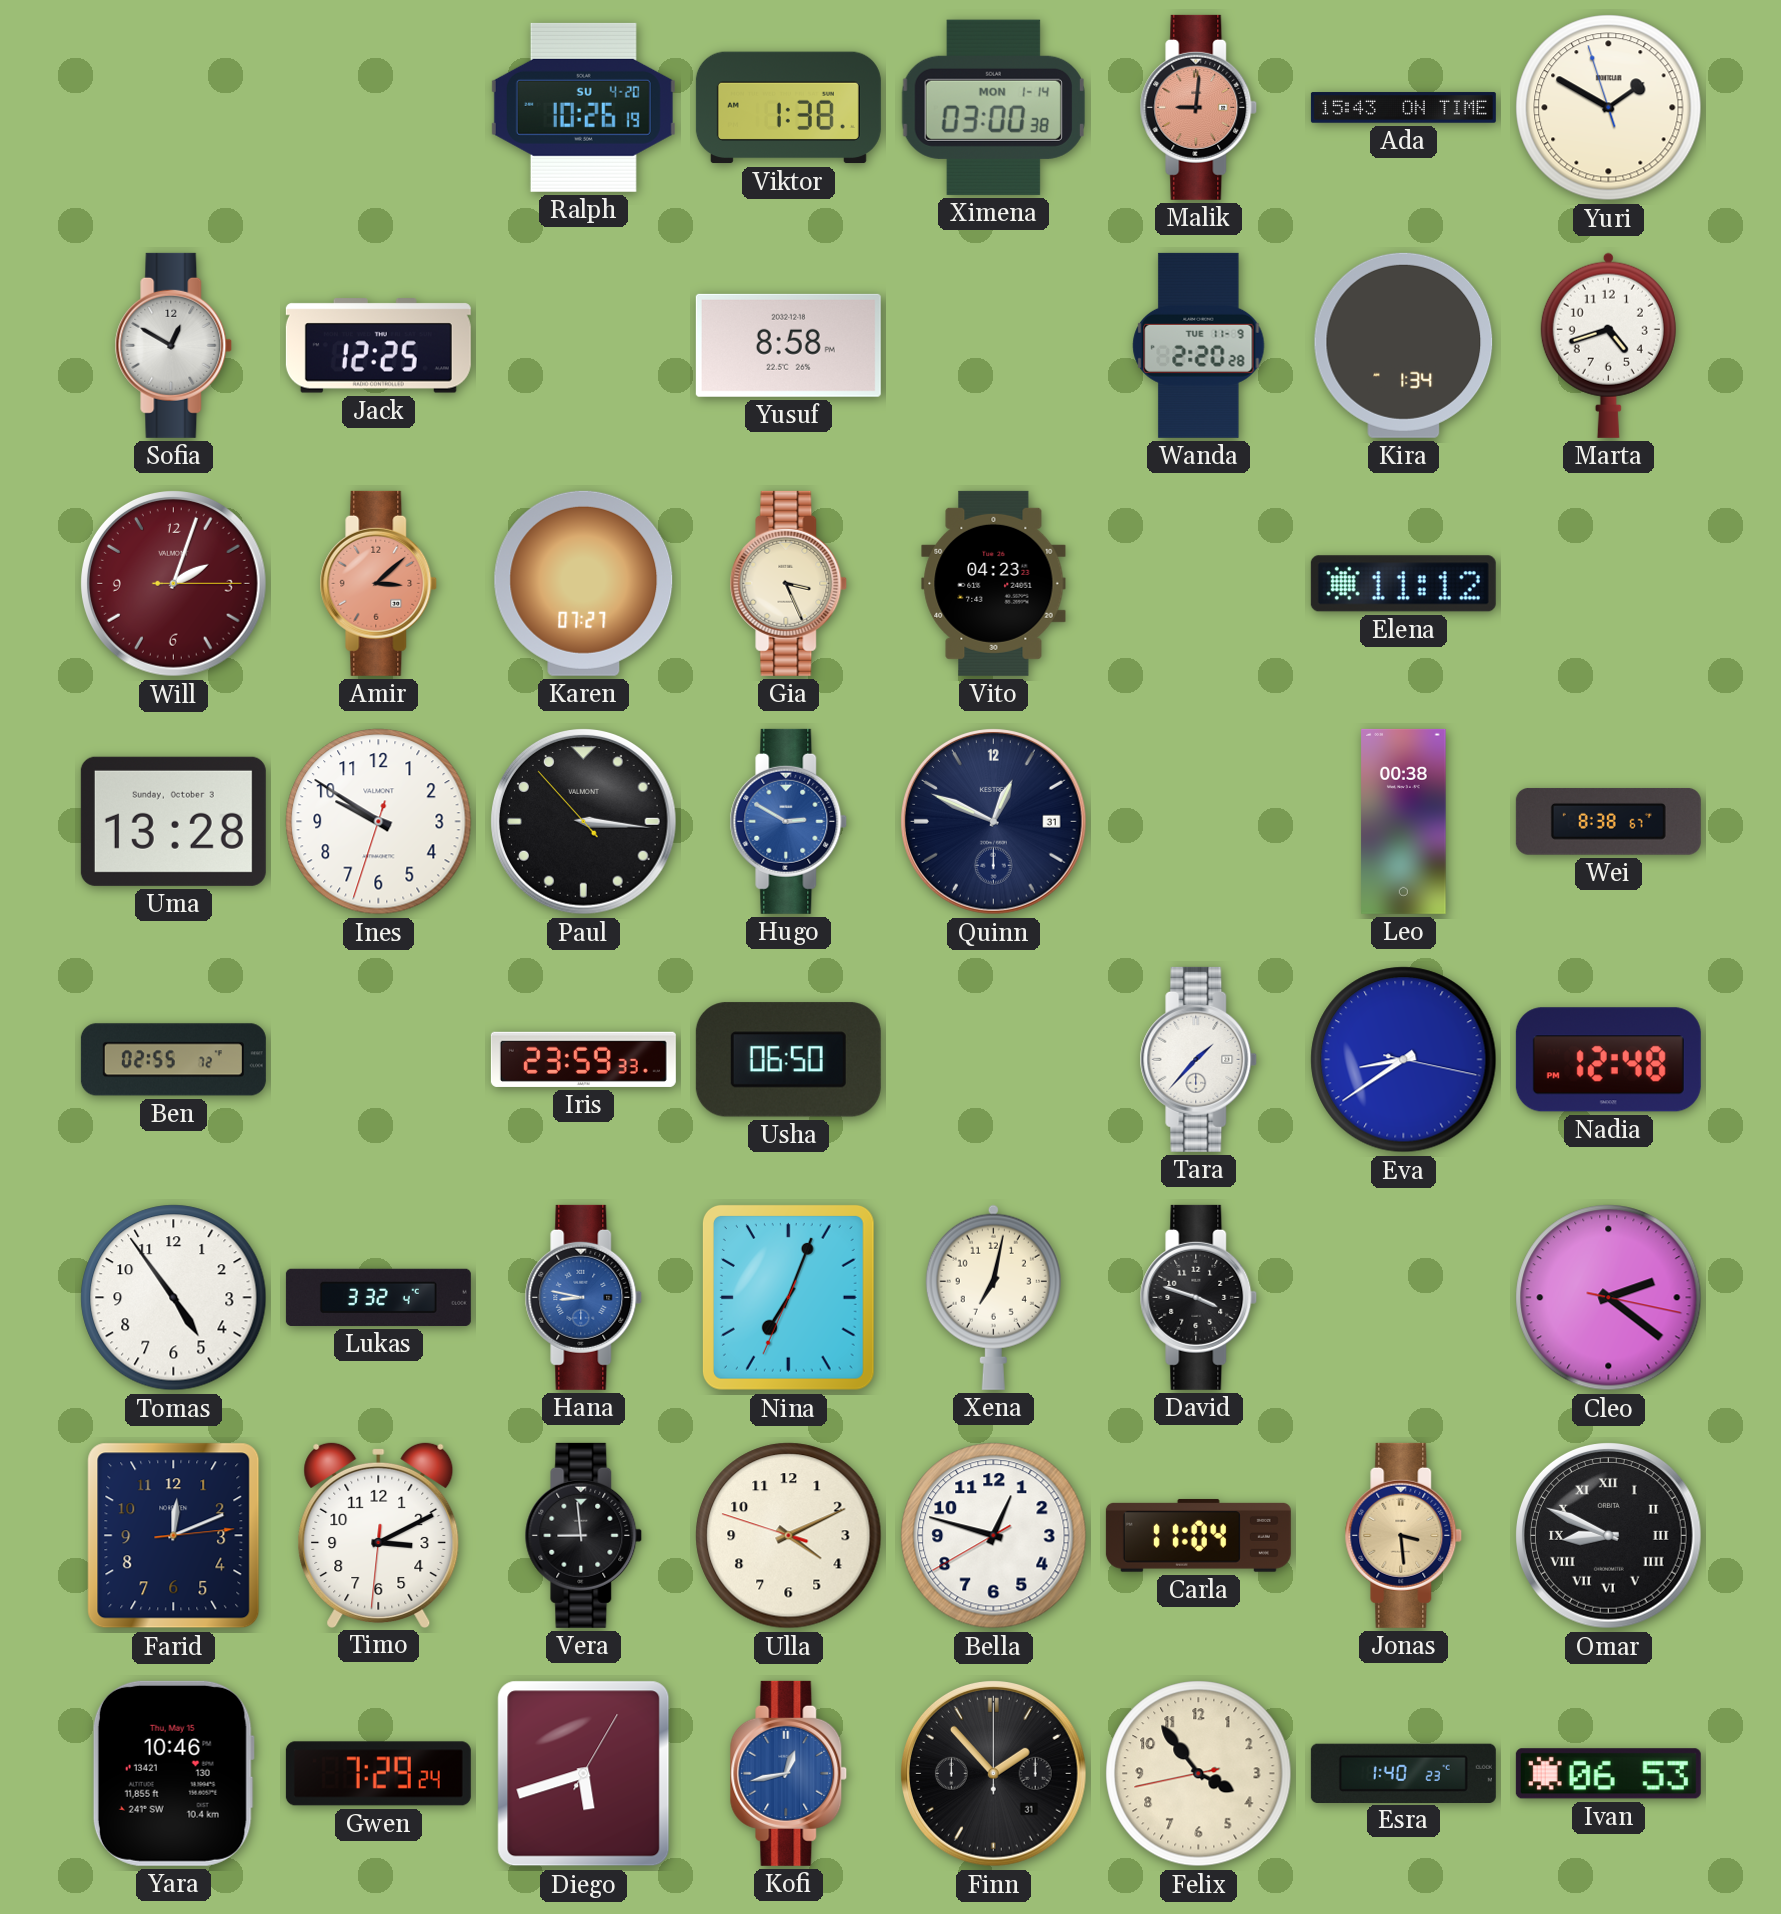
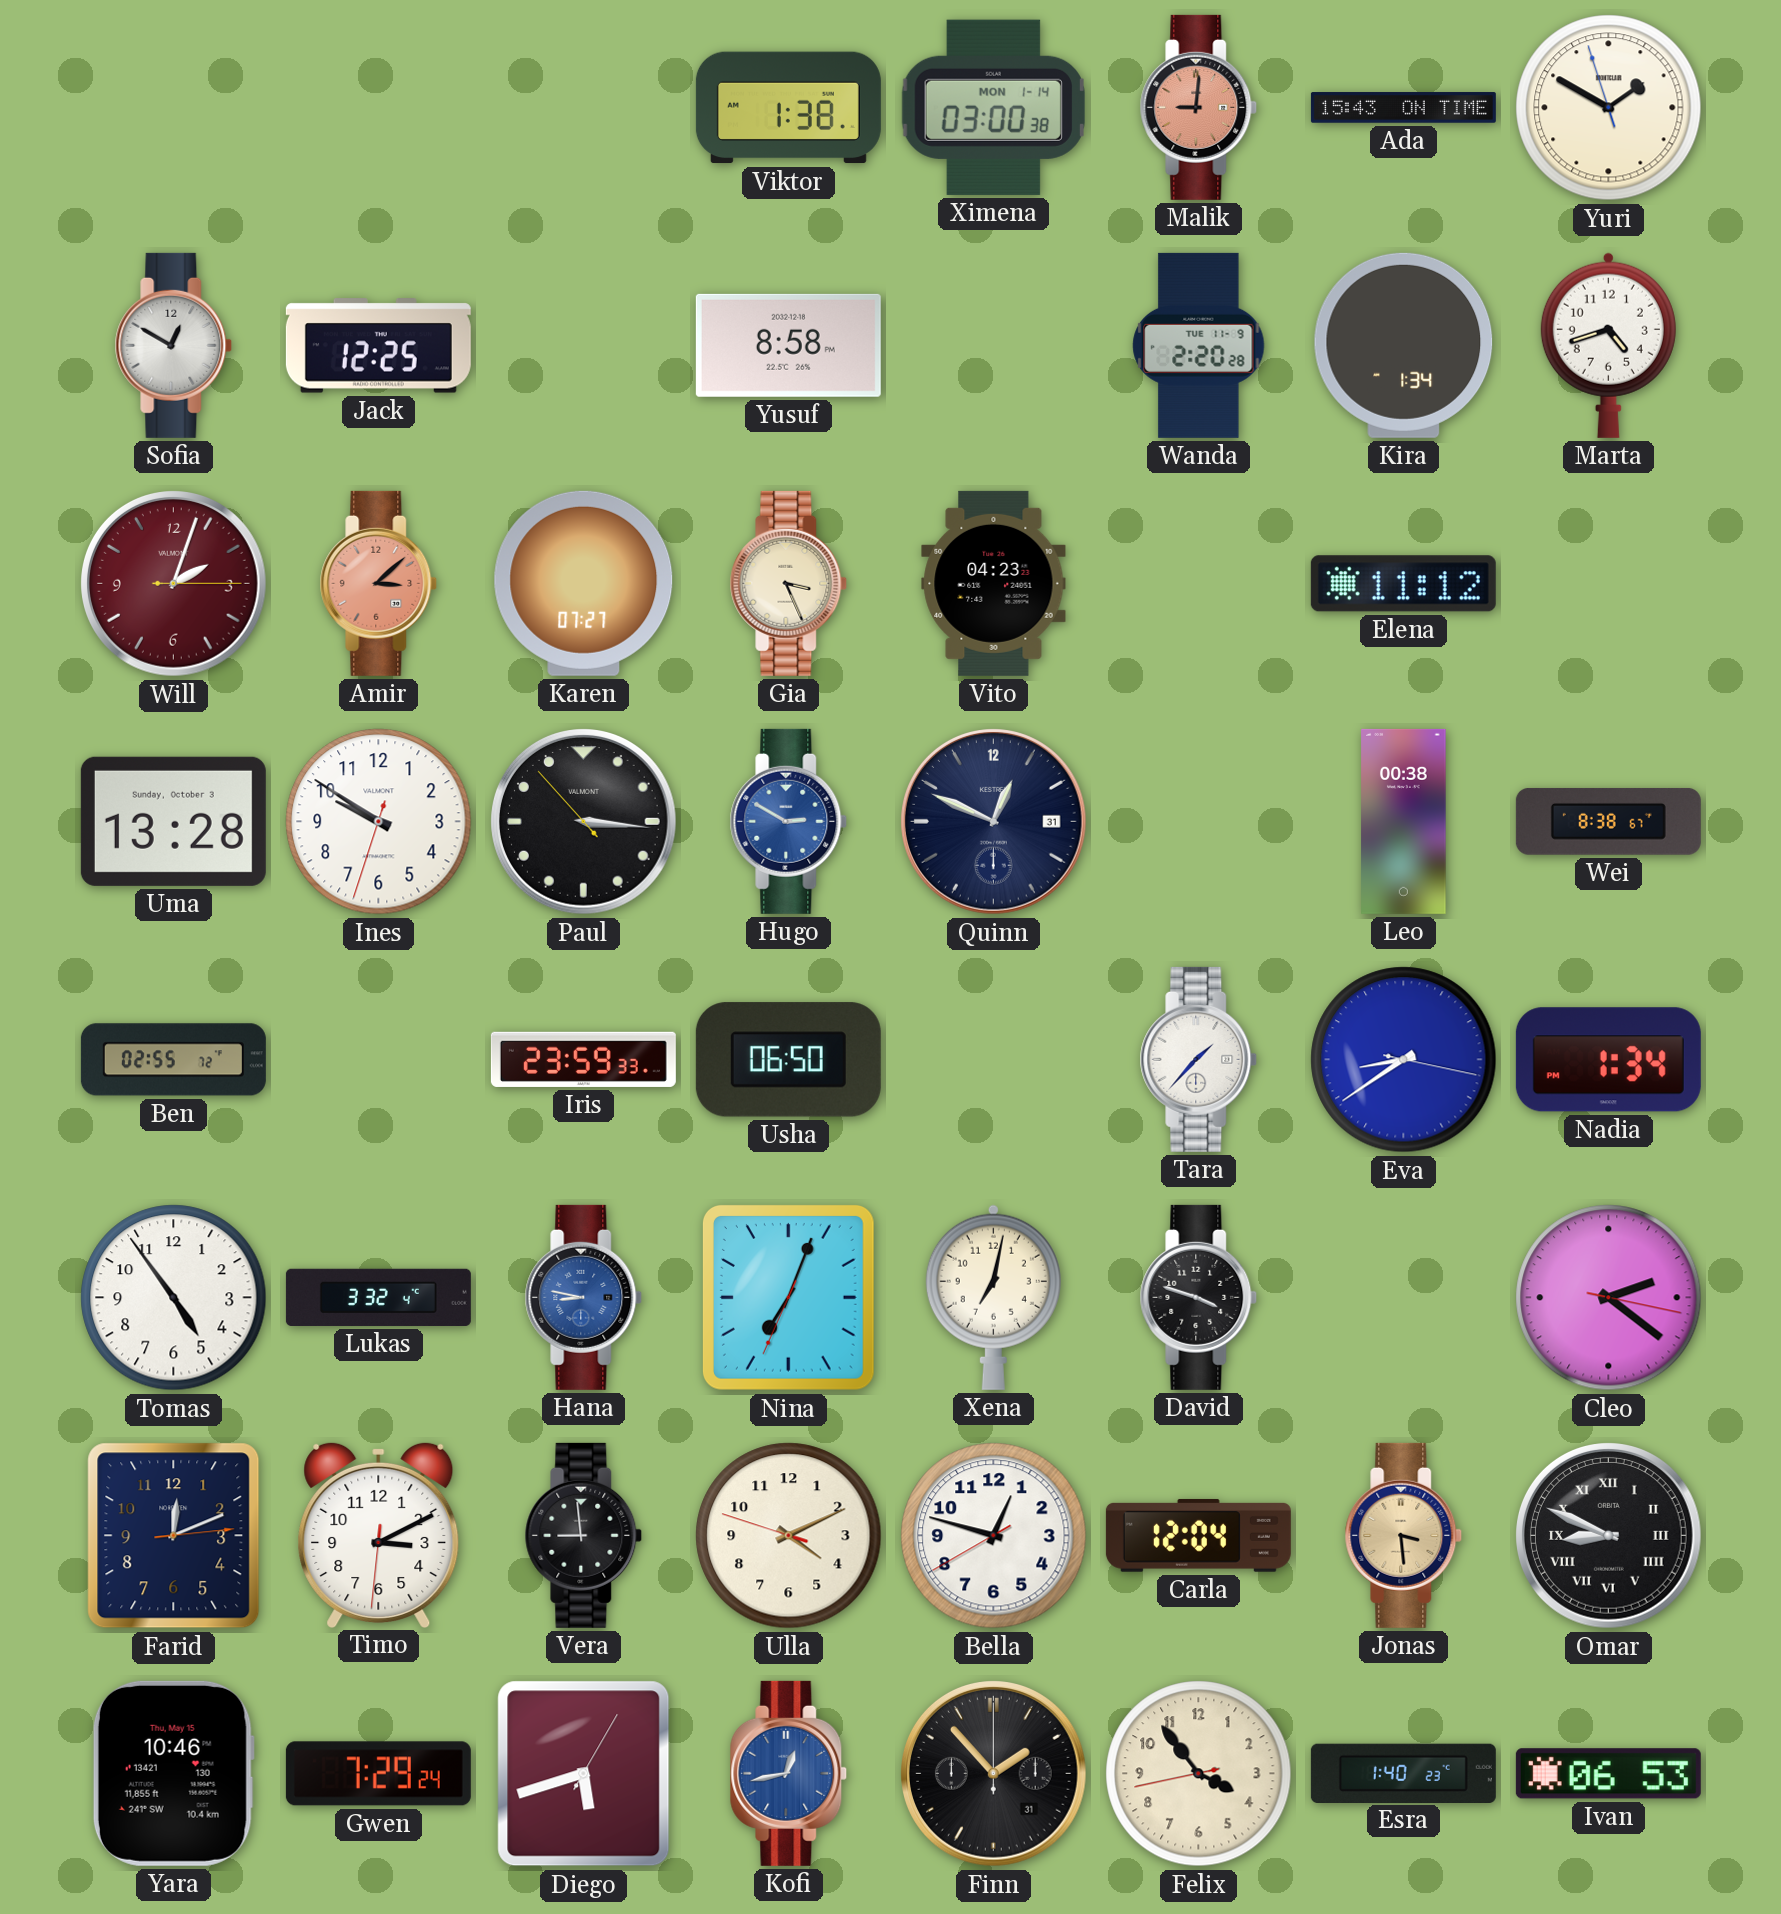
Ralph: 10:26 -> none (583, 107)
Nadia: 12:48 -> 1:34 (1608, 1060)
Carla: 11:04 -> 12:04 (1198, 1535)
